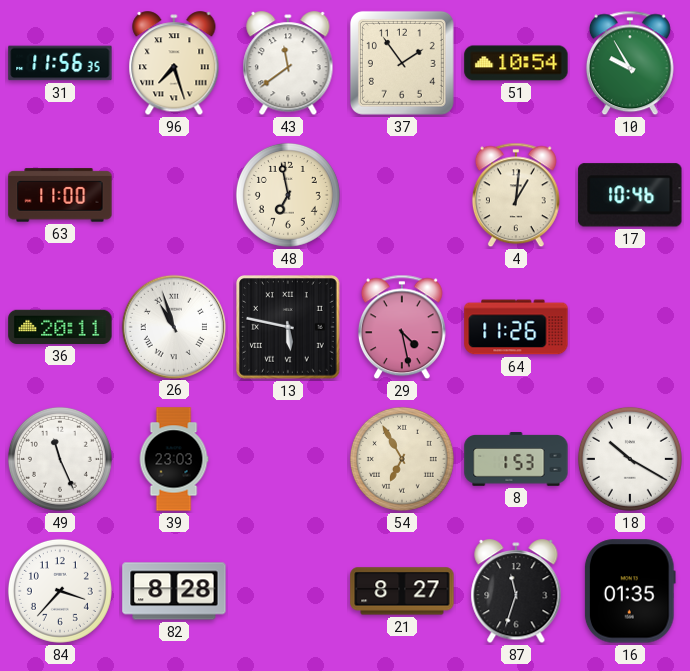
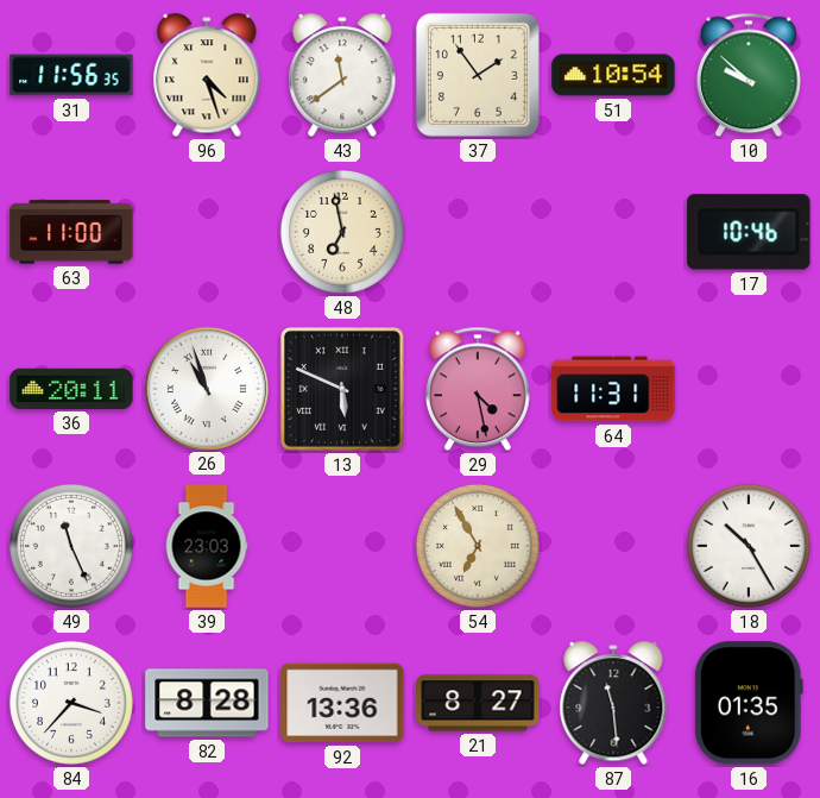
96: 7:27 -> 4:27 (207, 76)
10: 9:55 -> 9:52 (749, 75)
4: 1:01 -> none (516, 195)
13: 5:47 -> 5:49 (343, 390)
64: 11:26 -> 11:31 (613, 389)
8: 1:53 -> none (516, 459)
18: 10:20 -> 10:25 (749, 546)
92: none -> 13:36 (342, 703)
87: 11:33 -> 11:29 (613, 704)
